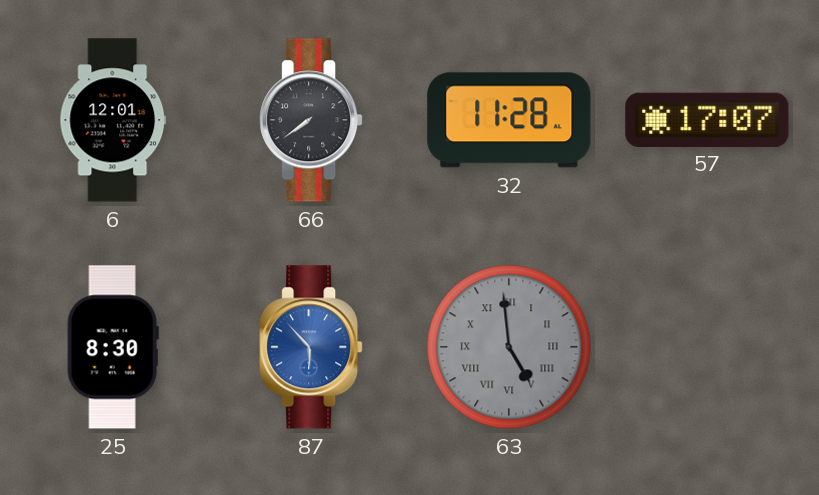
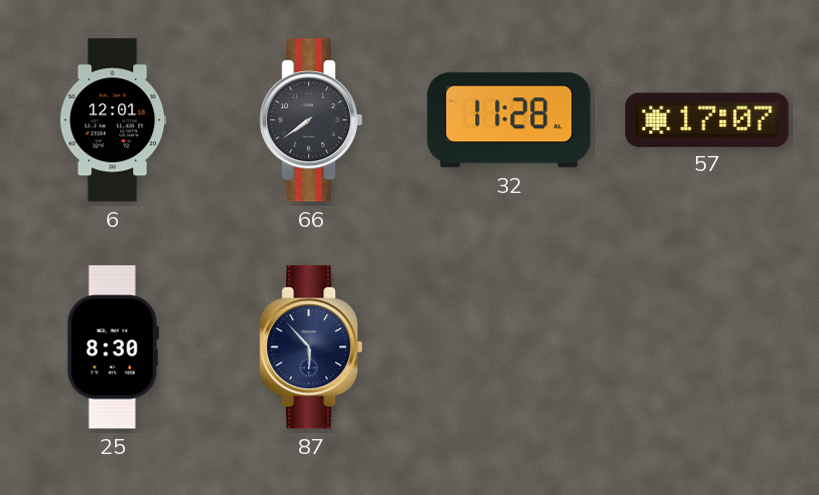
87 dial: blue -> navy (311, 347)
63: 4:59 -> none (509, 347)
